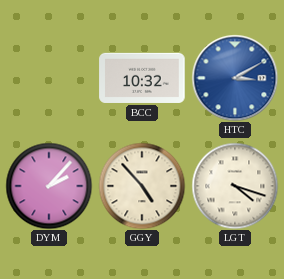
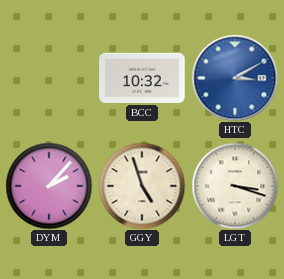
GGY: 4:53 -> 4:57 (142, 186)
LGT: 4:18 -> 3:18 (235, 186)
